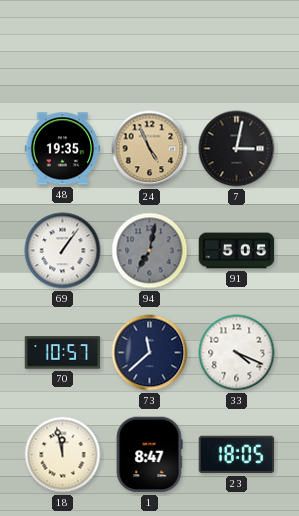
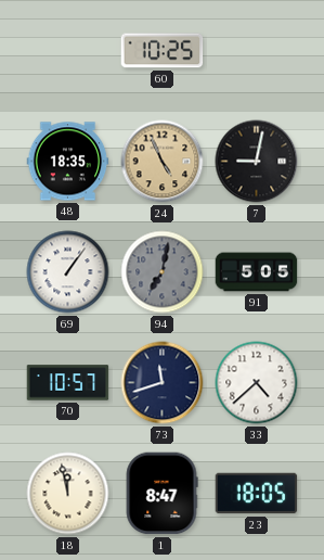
60: none -> 10:25 (163, 51)
48: 19:35 -> 18:35 (68, 162)
7: 3:02 -> 9:02 (257, 162)
73: 11:38 -> 11:42 (163, 383)
33: 4:19 -> 4:38 (257, 383)
